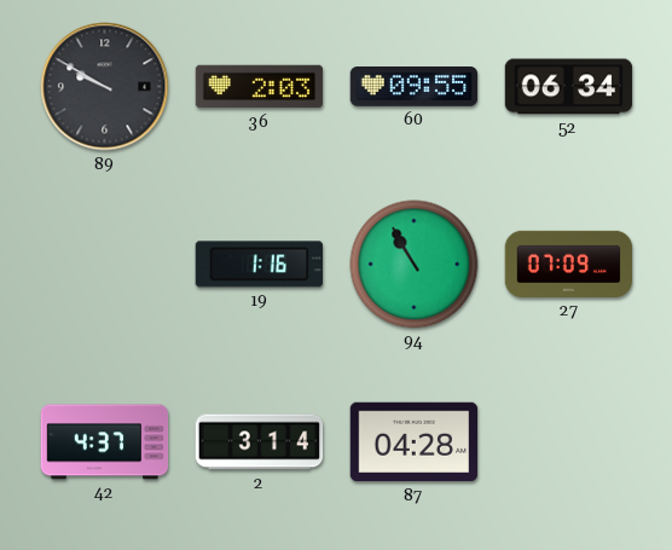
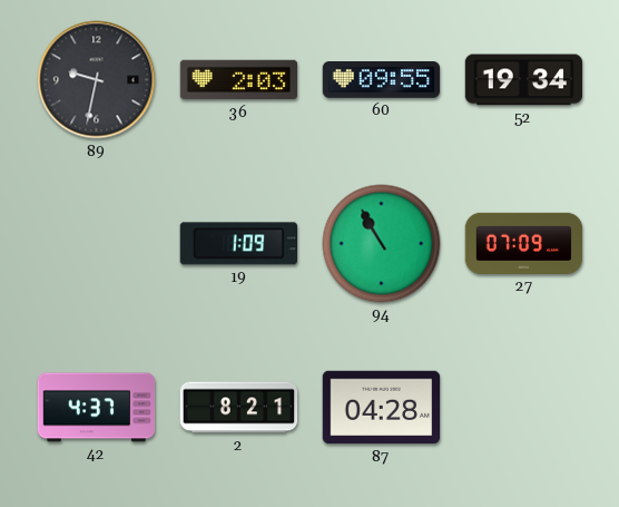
89: 9:50 -> 9:32 (97, 80)
52: 06:34 -> 19:34 (524, 80)
19: 1:16 -> 1:09 (238, 244)
2: 3:14 -> 8:21 (239, 408)
